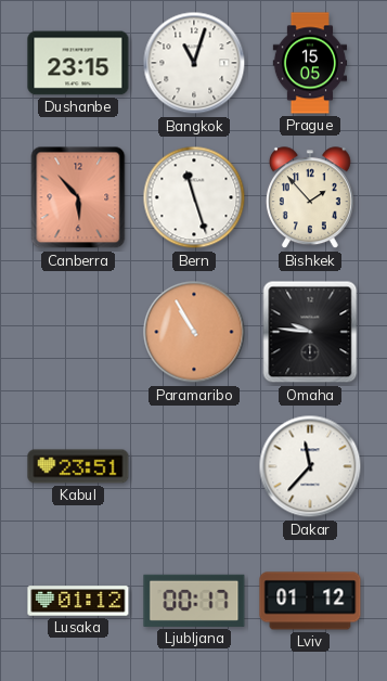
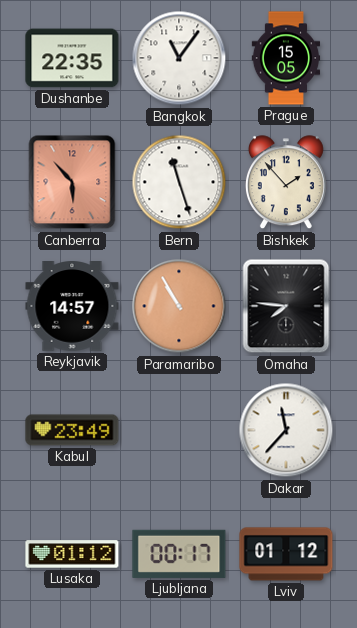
Dushanbe: 23:15 -> 22:35 (72, 58)
Bangkok: 11:03 -> 11:06 (179, 58)
Reykjavik: none -> 14:57 (72, 307)
Omaha: 9:46 -> 7:46 (286, 306)
Kabul: 23:51 -> 23:49 (72, 430)
